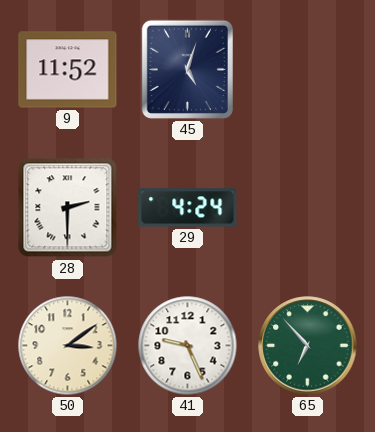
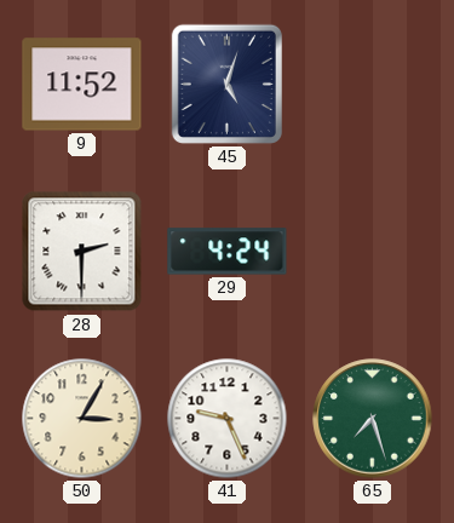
50: 3:09 -> 3:05 (82, 419)
65: 6:53 -> 7:27 (373, 419)
